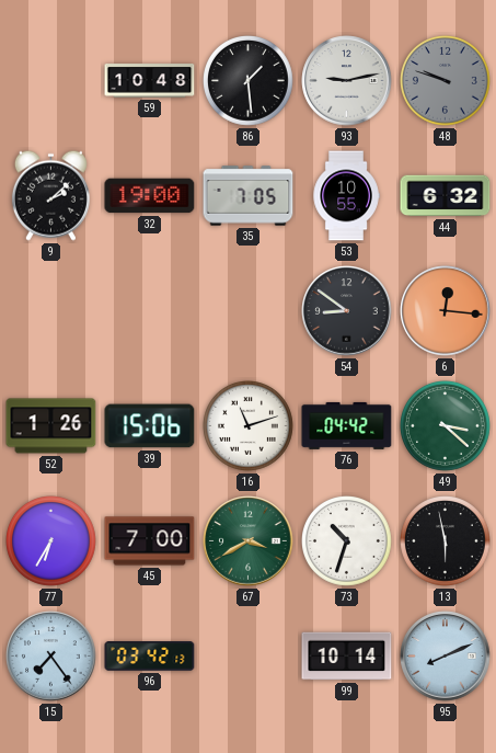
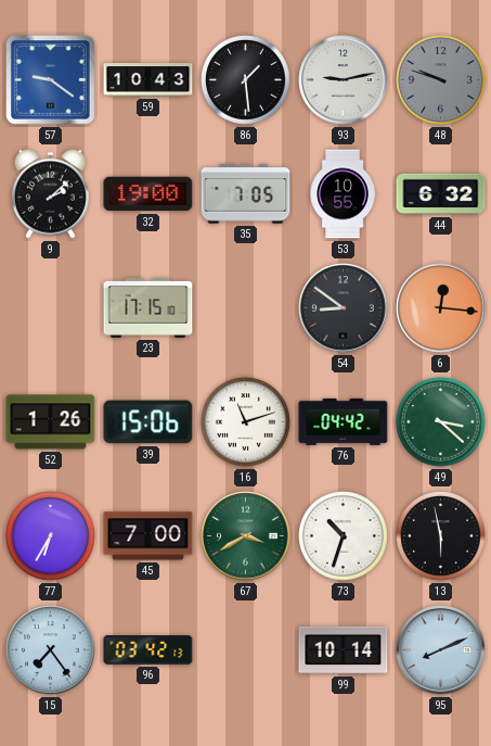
57: none -> 9:21 (51, 80)
59: 10:48 -> 10:43 (148, 80)
23: none -> 17:15 (148, 307)
